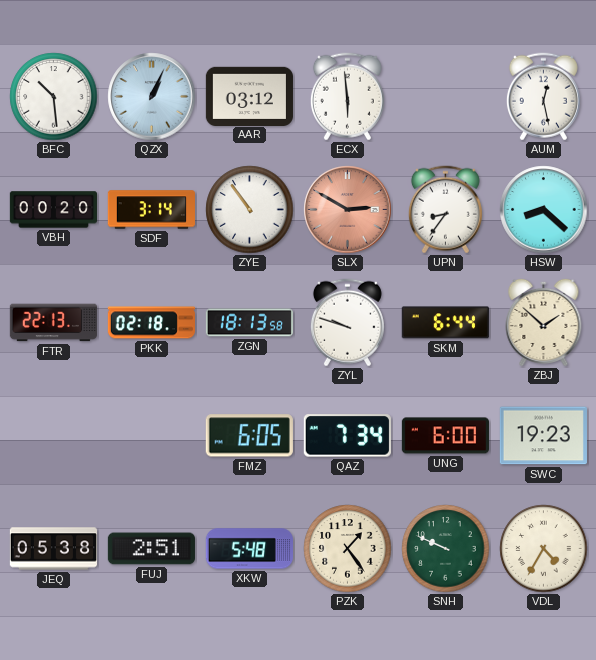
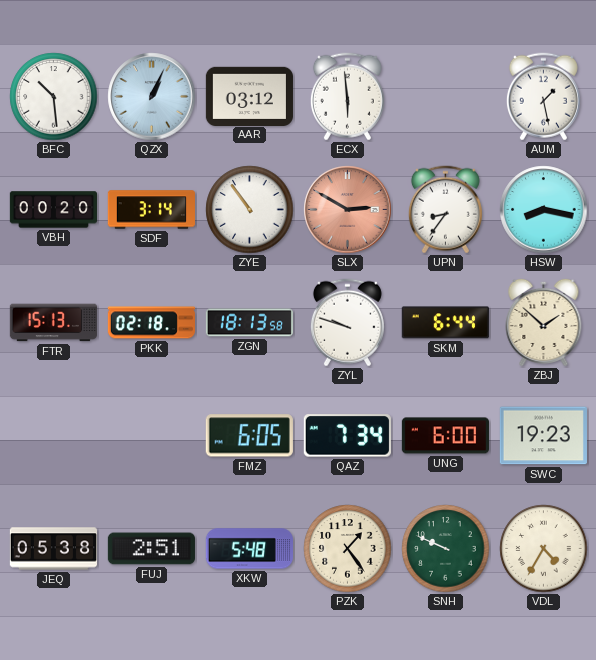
AUM: 12:28 -> 1:28 (543, 97)
HSW: 8:22 -> 8:17 (544, 210)
FTR: 22:13 -> 15:13 (53, 323)
